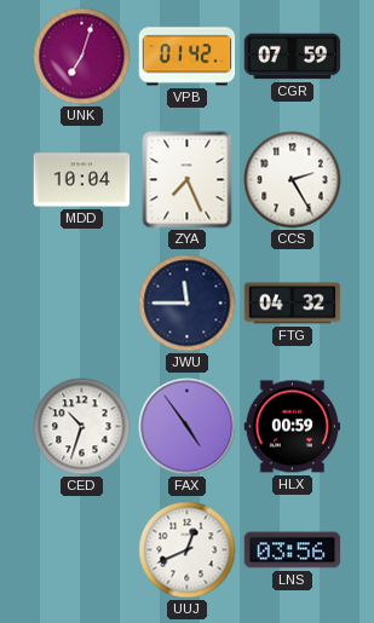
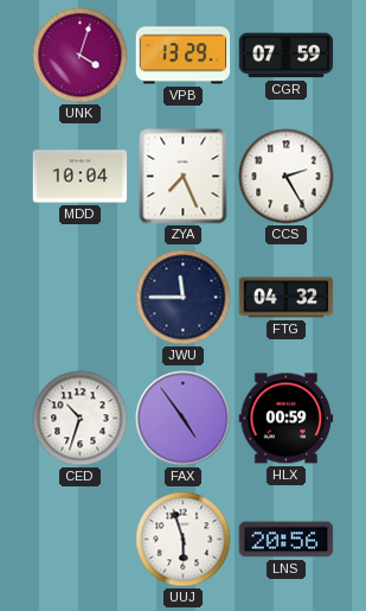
UNK: 7:03 -> 4:03 (81, 56)
VPB: 01:42 -> 13:29 (184, 56)
UUJ: 12:41 -> 5:57 (184, 540)
LNS: 03:56 -> 20:56 (287, 540)
